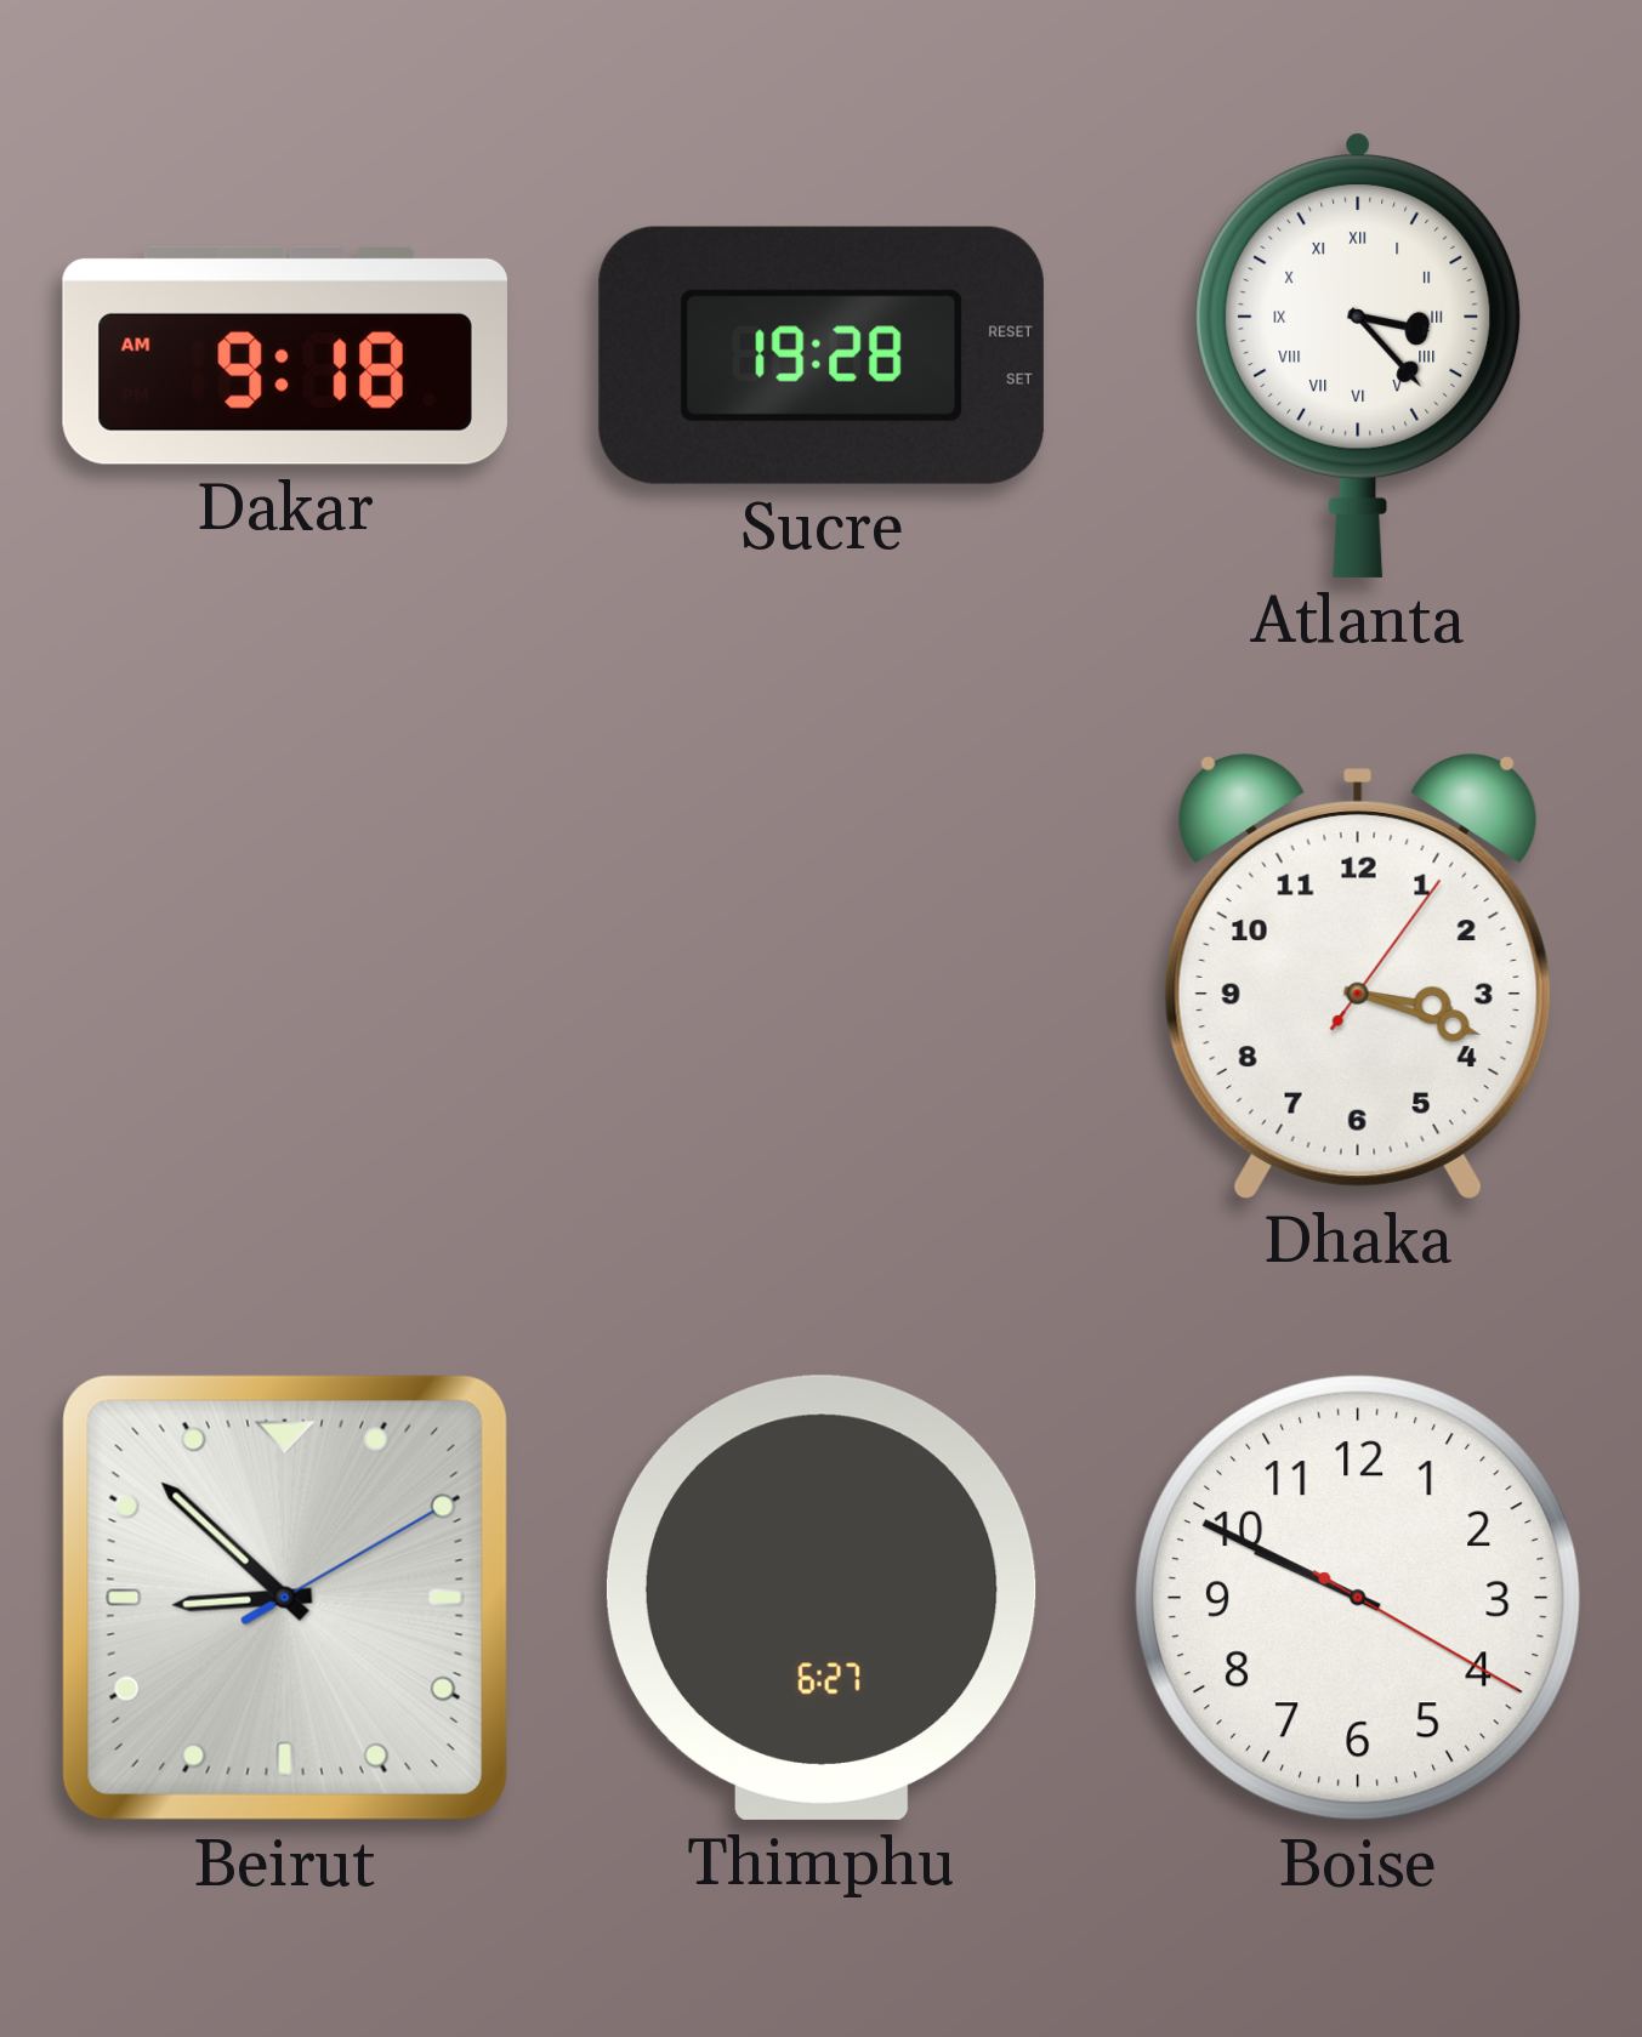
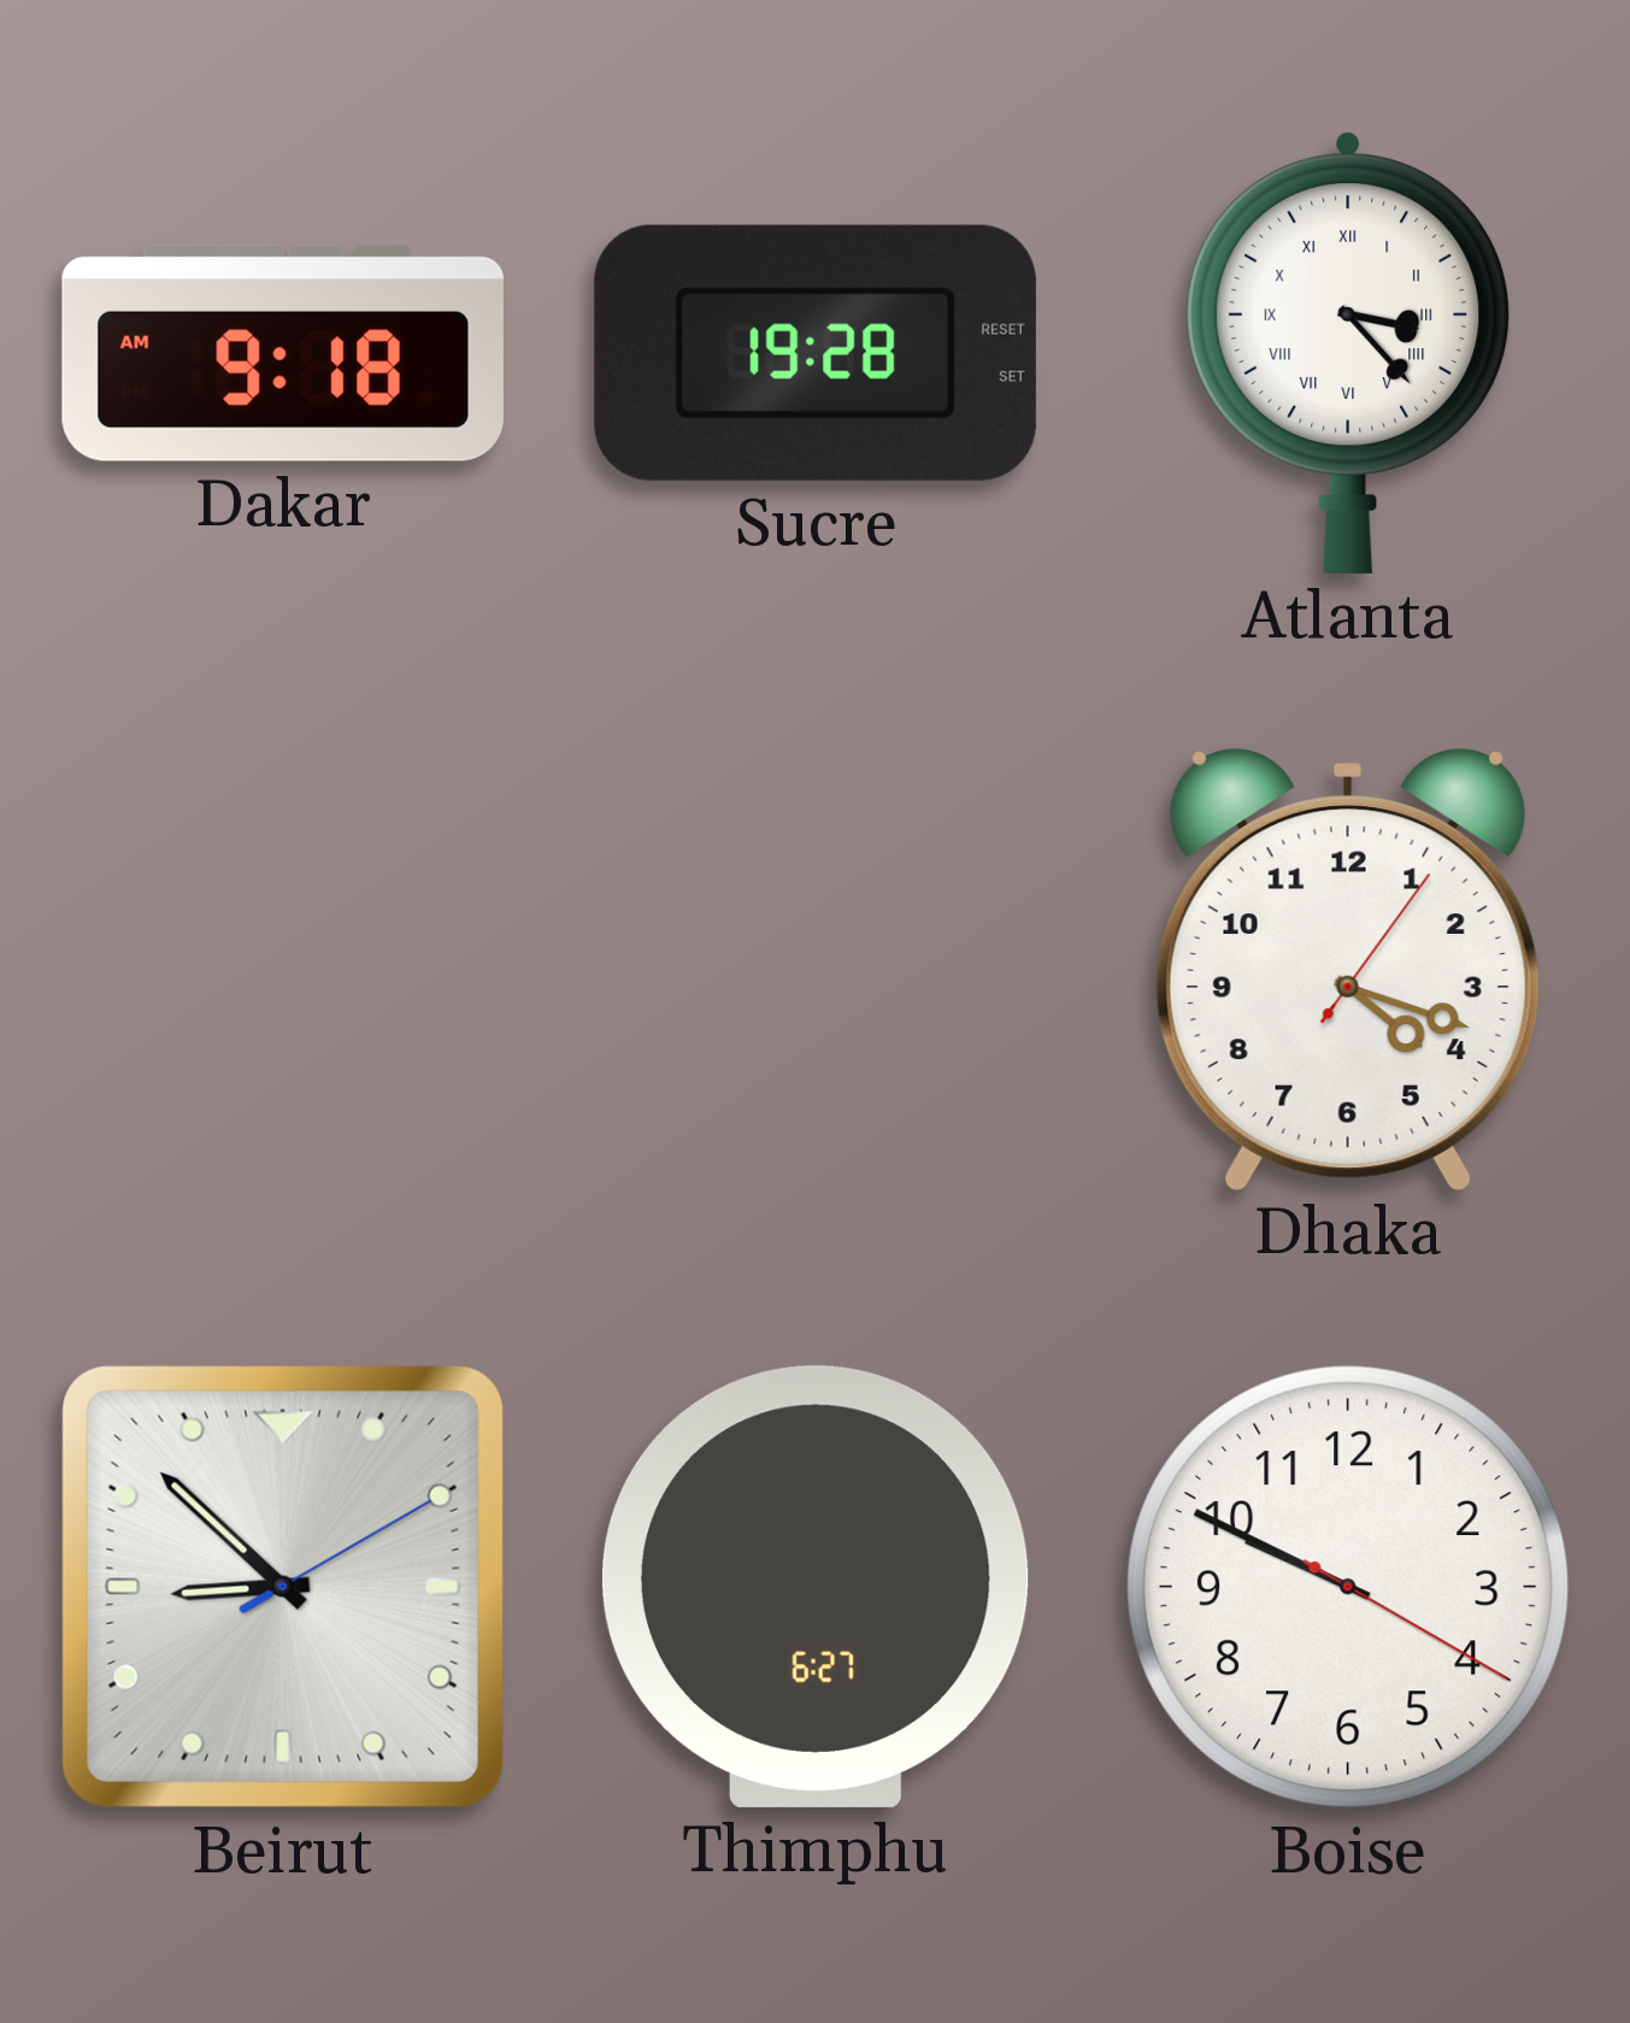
Dhaka: 3:18 -> 4:18 (1348, 970)
